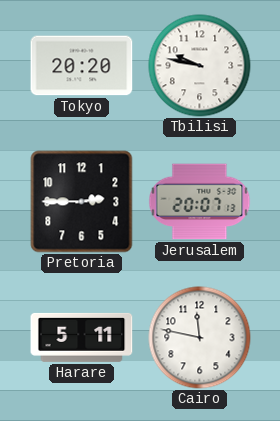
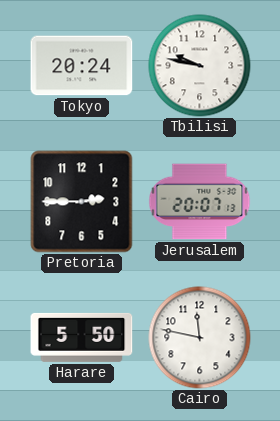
Tokyo: 20:20 -> 20:24 (82, 66)
Harare: 5:11 -> 5:50 (82, 337)
